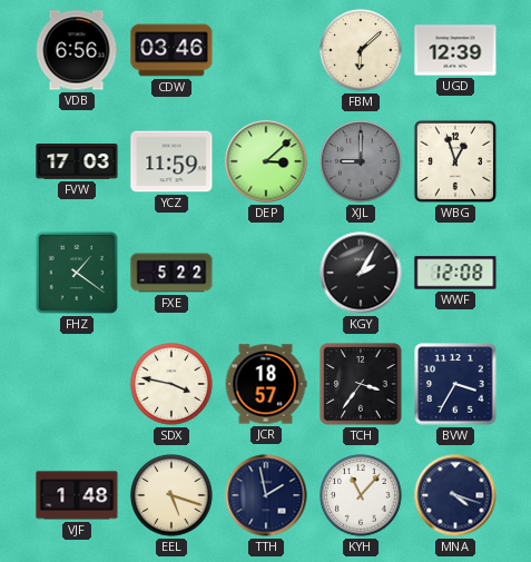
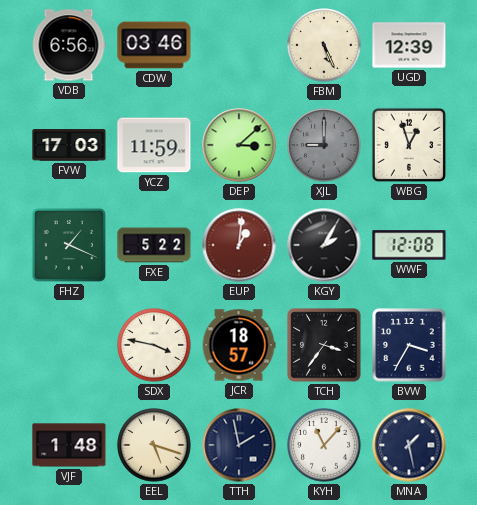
FBM: 6:08 -> 5:26 (324, 45)
FHZ: 1:21 -> 1:19 (69, 245)
EUP: none -> 1:01 (239, 245)
MNA: 4:18 -> 1:28 (409, 445)
